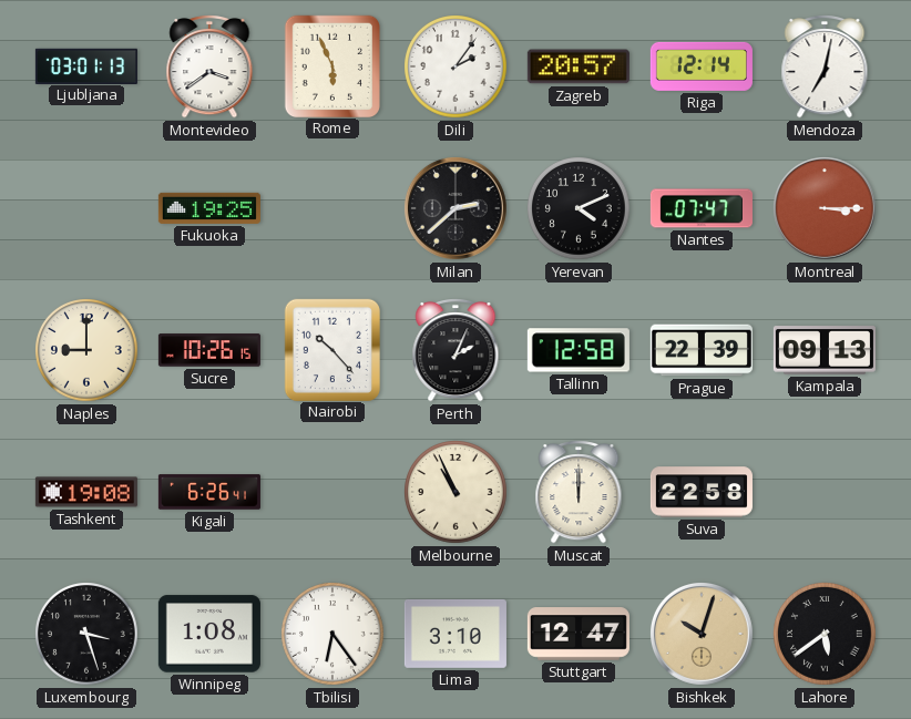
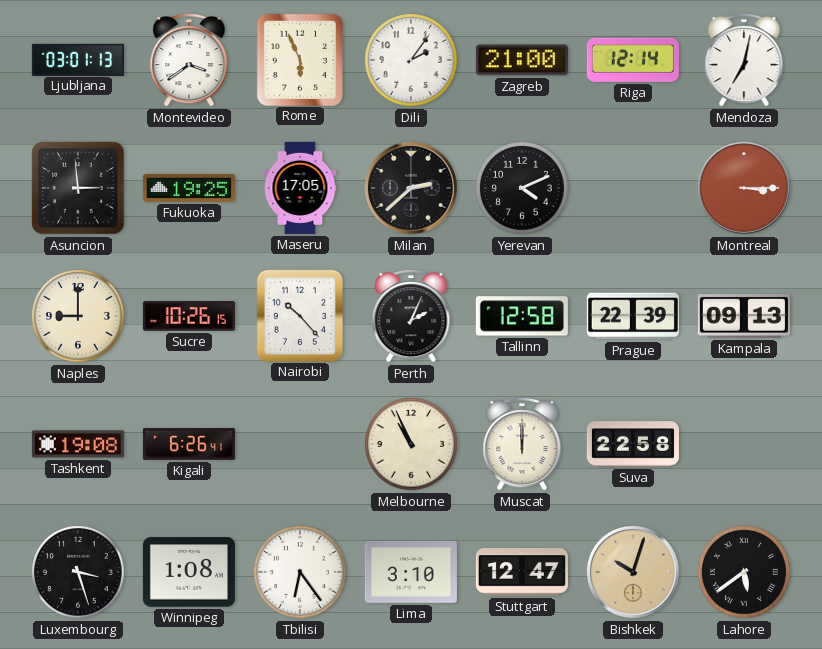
Zagreb: 20:57 -> 21:00 (522, 60)
Asuncion: none -> 2:59 (78, 188)
Maseru: none -> 17:05 (300, 188)
Nantes: 07:47 -> none (702, 208)
